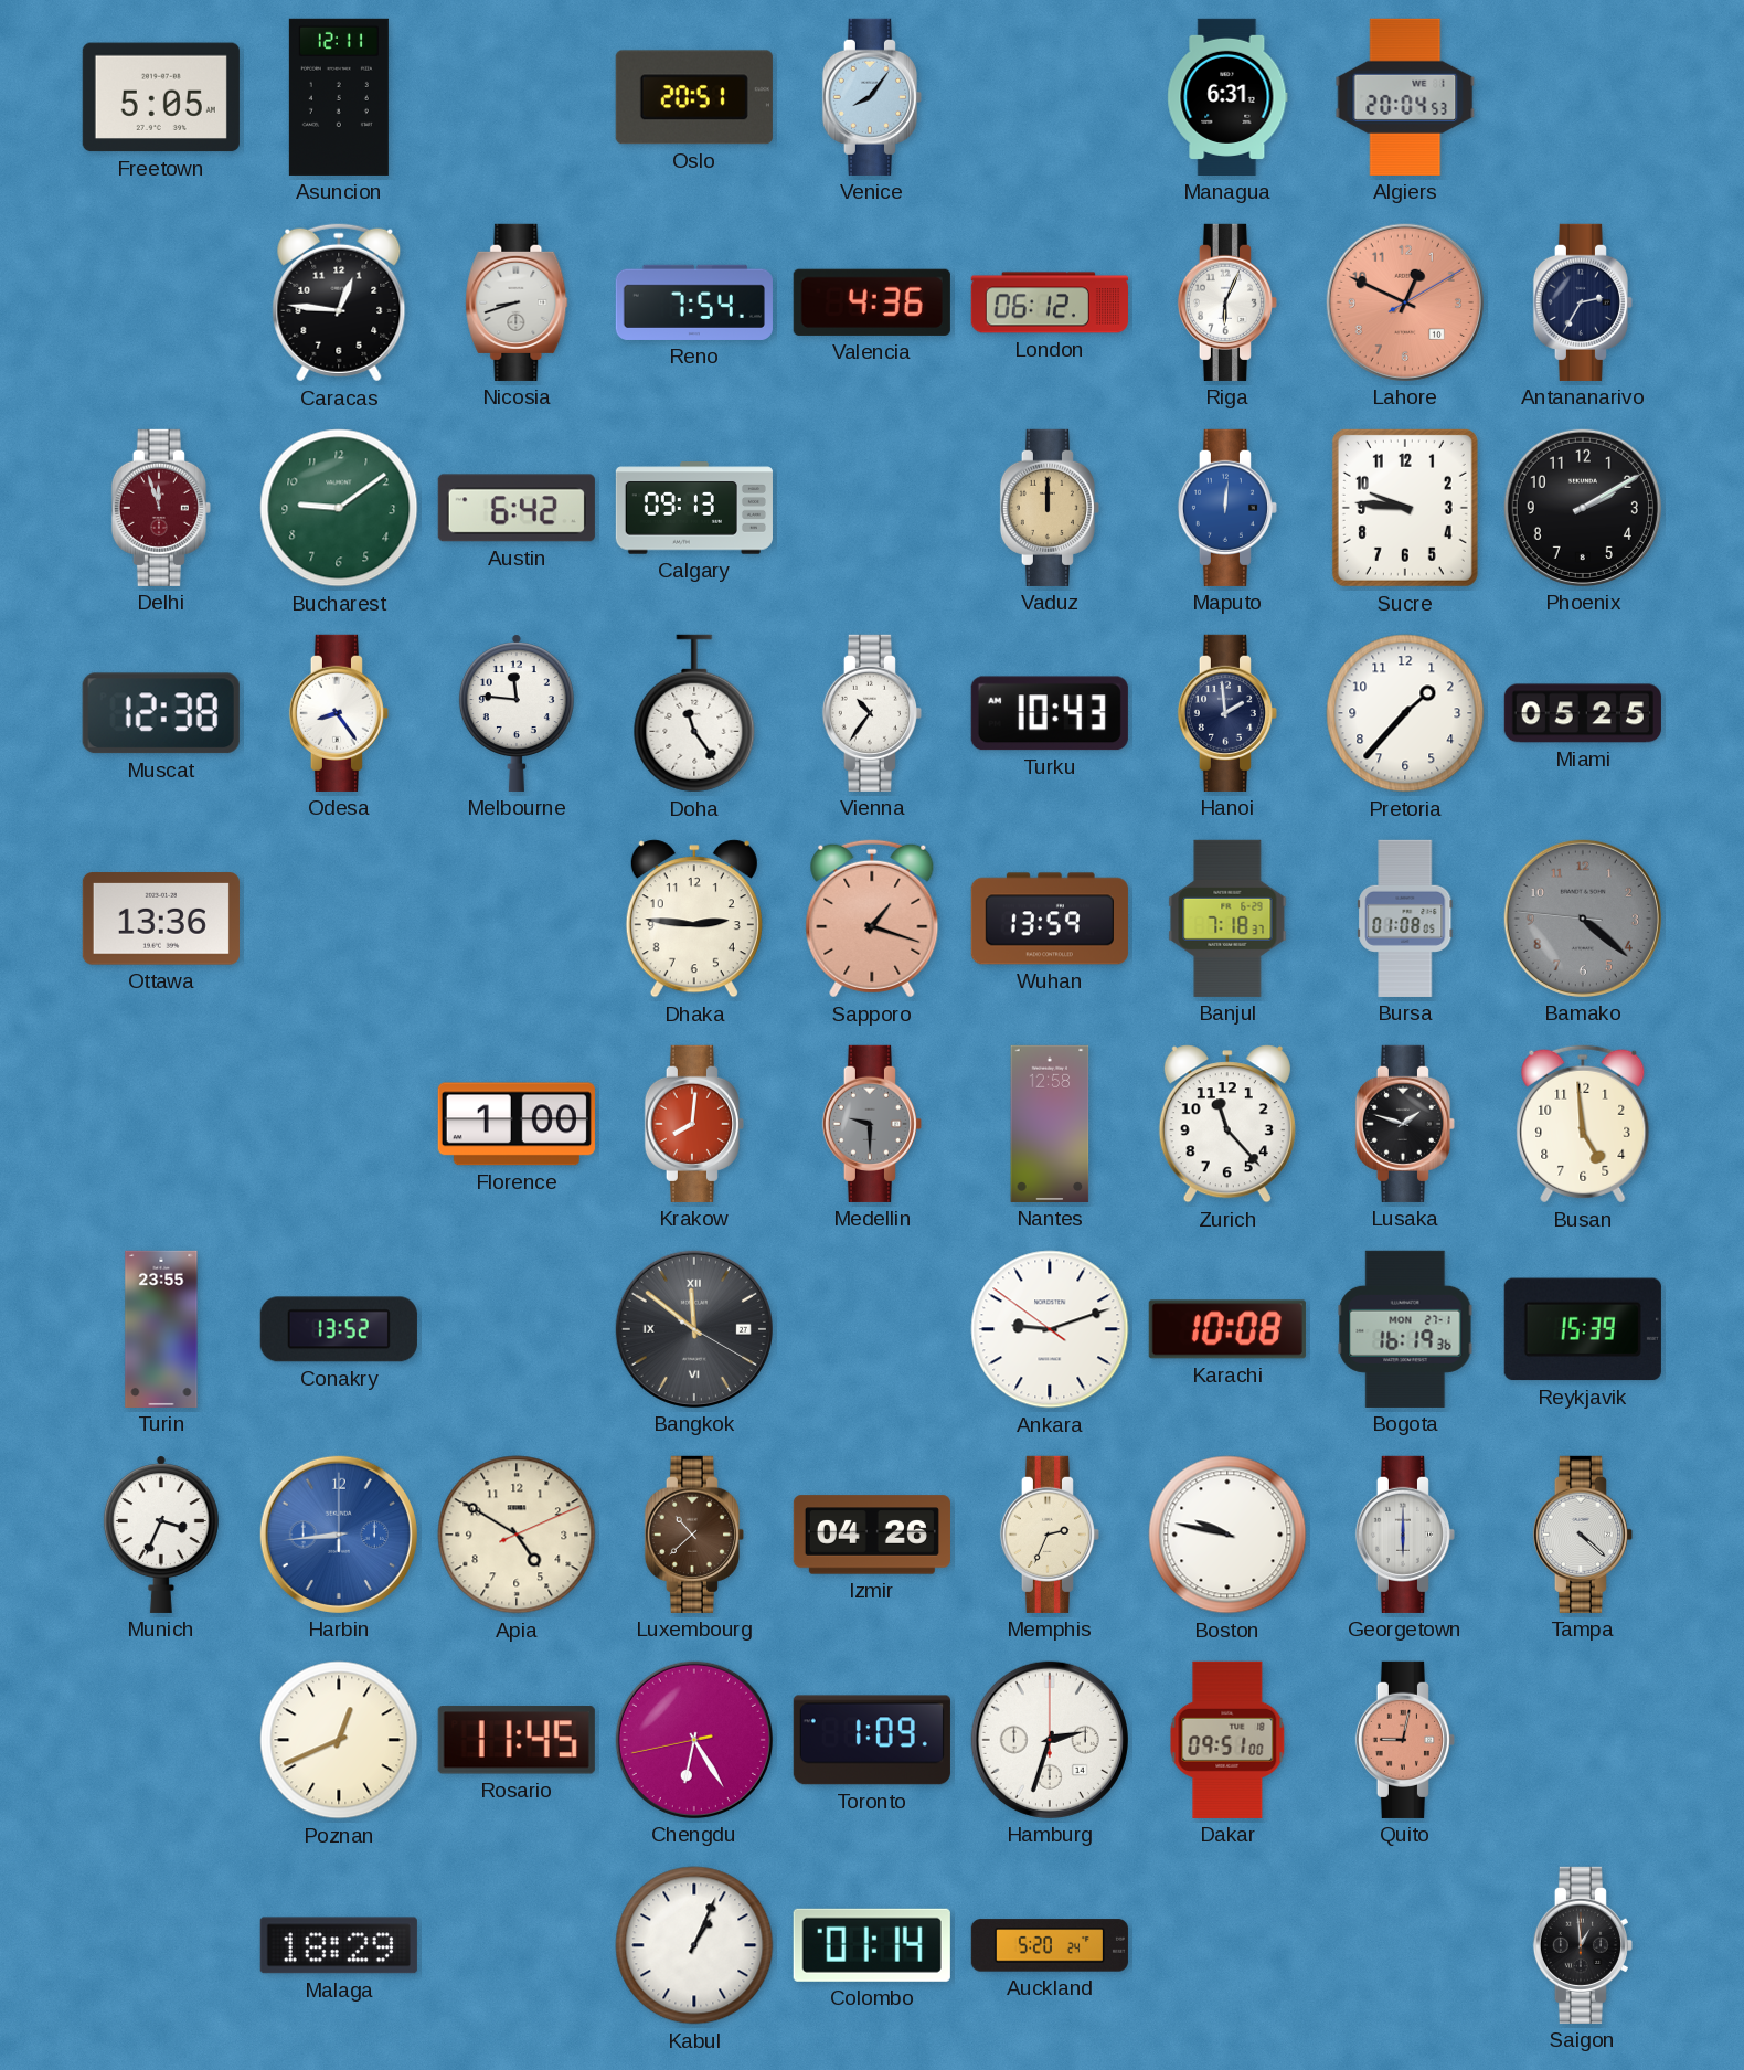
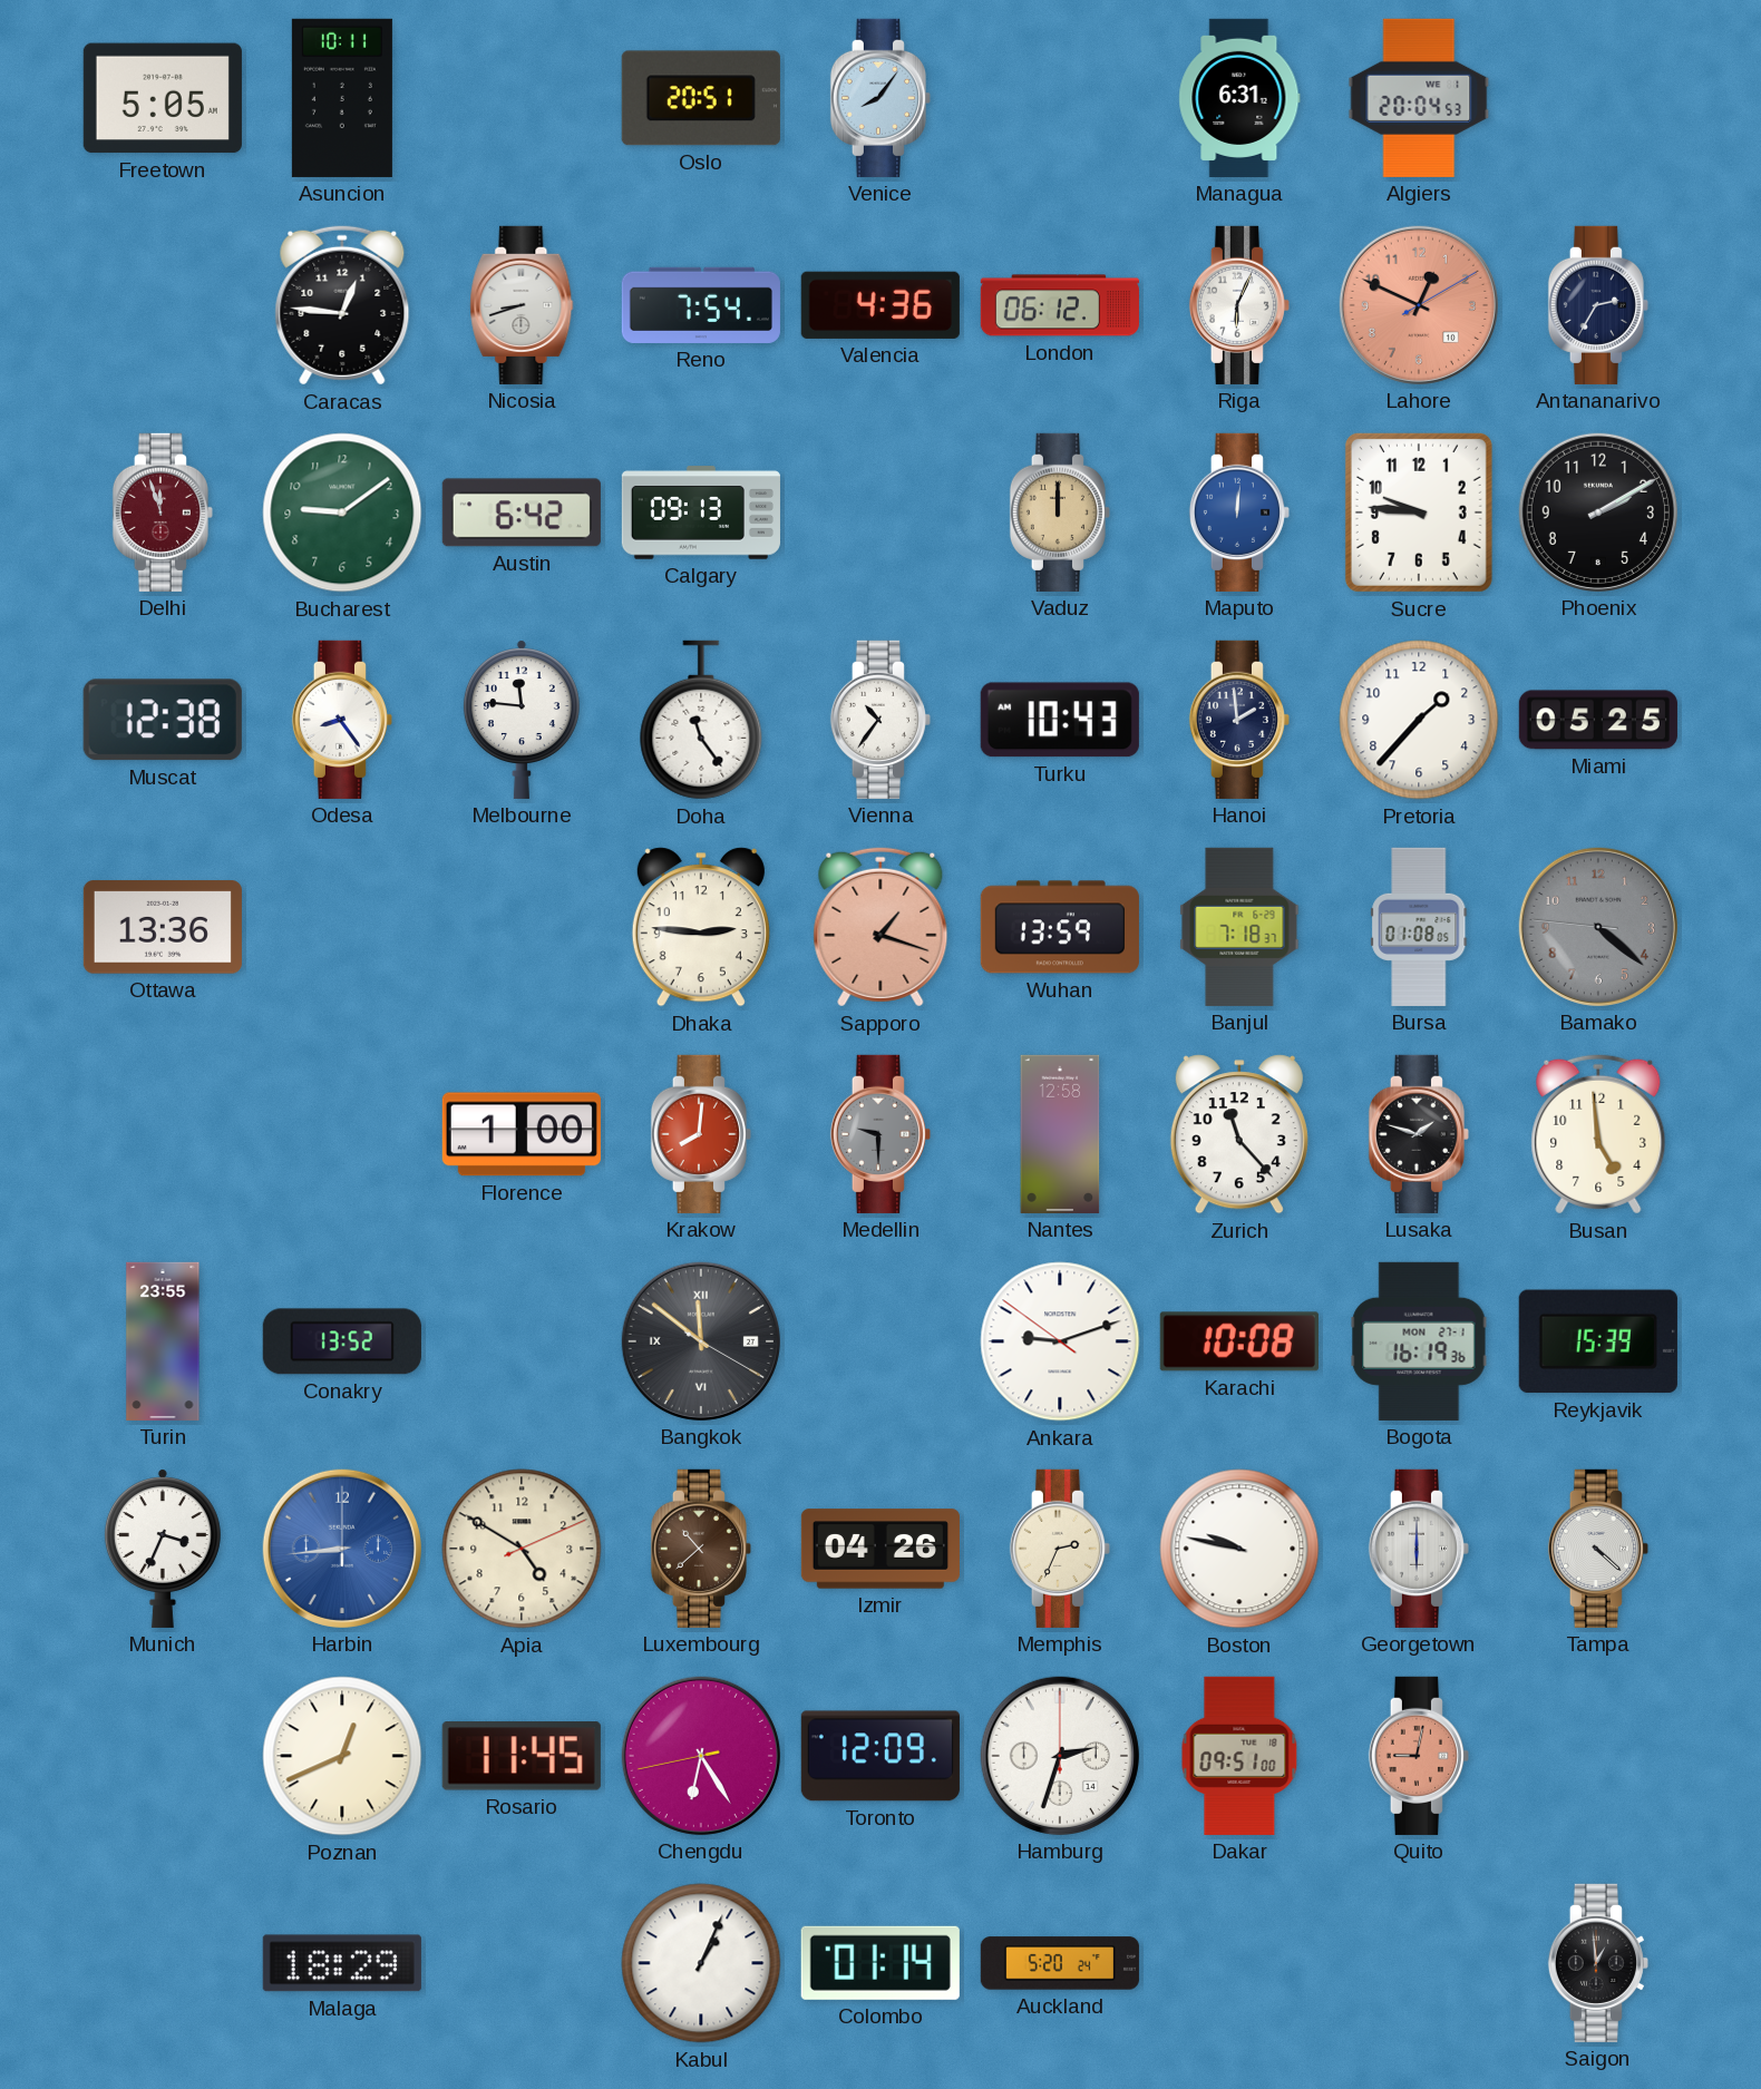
Asuncion: 12:11 -> 10:11 (342, 98)
Toronto: 1:09 -> 12:09 (880, 1756)
